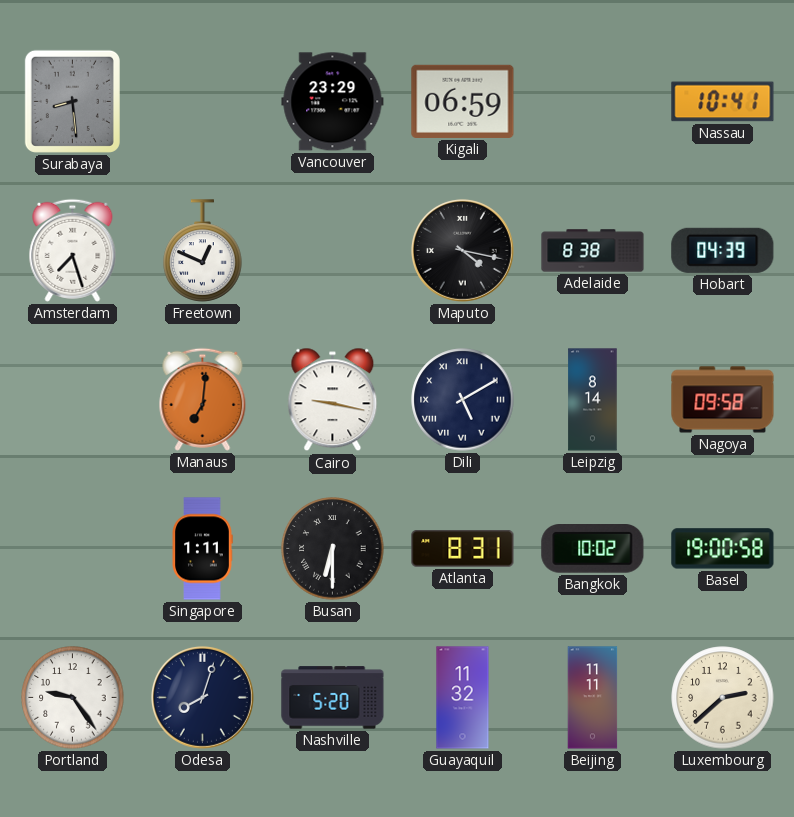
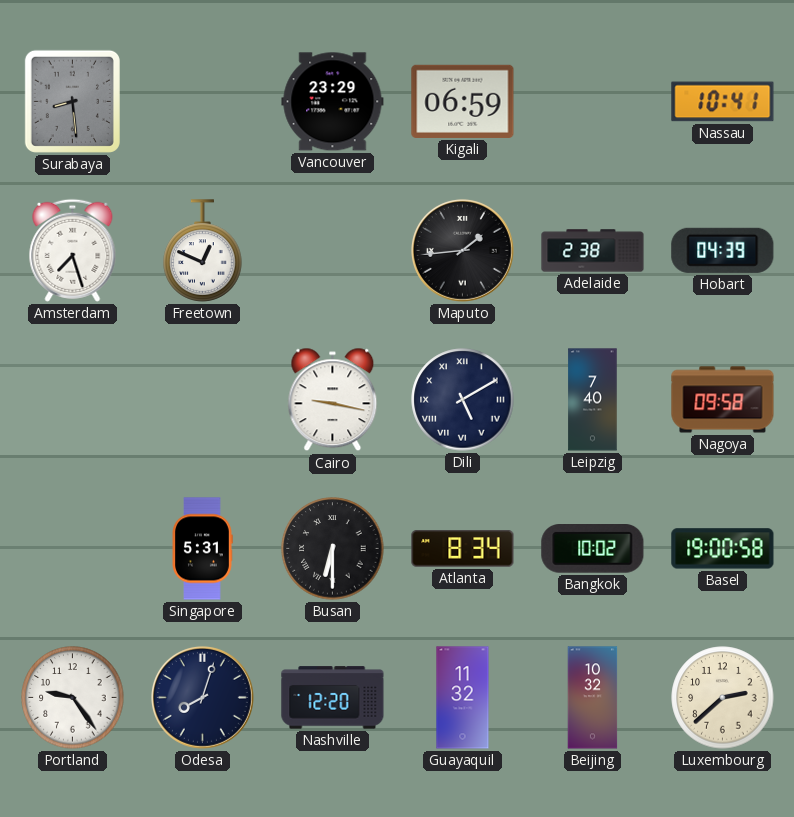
Maputo: 4:17 -> 1:44 (462, 250)
Adelaide: 8:38 -> 2:38 (593, 251)
Manaus: 7:01 -> none (203, 399)
Leipzig: 8:14 -> 7:40 (593, 400)
Singapore: 1:11 -> 5:31 (202, 549)
Atlanta: 8:31 -> 8:34 (463, 549)
Nashville: 5:20 -> 12:20 (333, 698)
Beijing: 11:11 -> 10:32 (593, 698)
